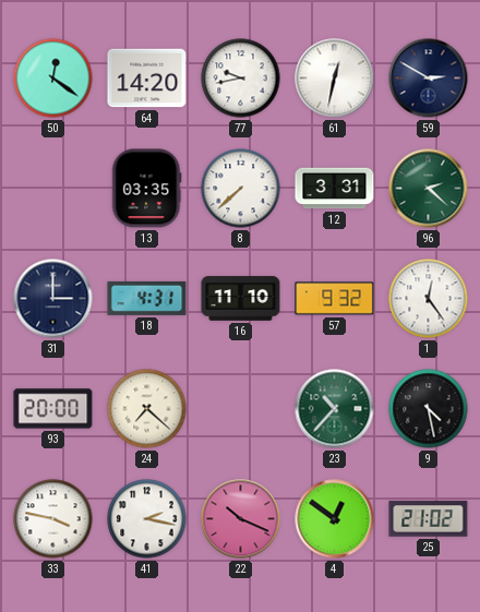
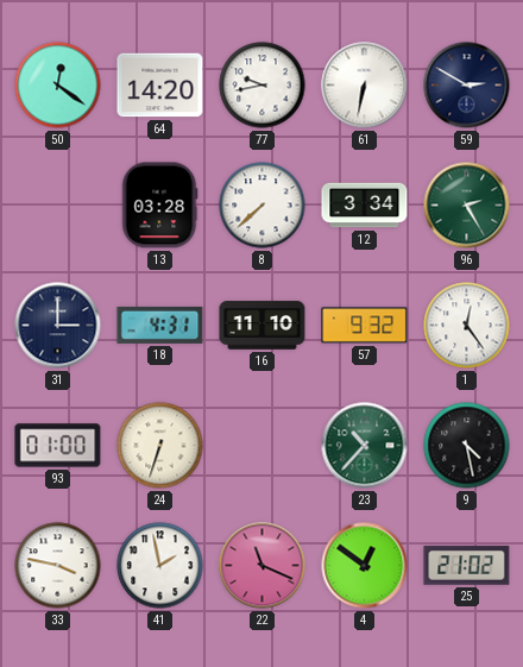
61: 12:32 -> 6:32 (365, 86)
13: 03:35 -> 03:28 (159, 206)
12: 3:31 -> 3:34 (365, 206)
96: 2:22 -> 2:25 (467, 206)
93: 20:00 -> 01:00 (58, 446)
24: 7:22 -> 6:33 (160, 446)
41: 2:17 -> 1:58 (160, 566)
22: 10:19 -> 11:19 (263, 566)
